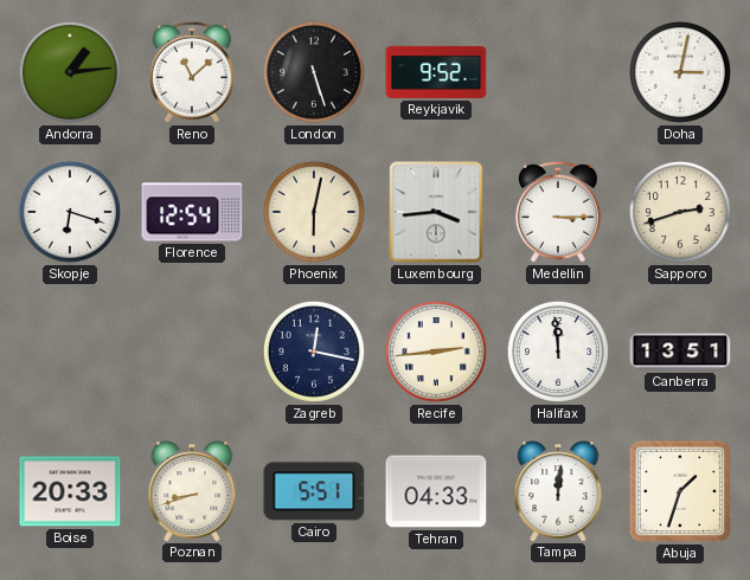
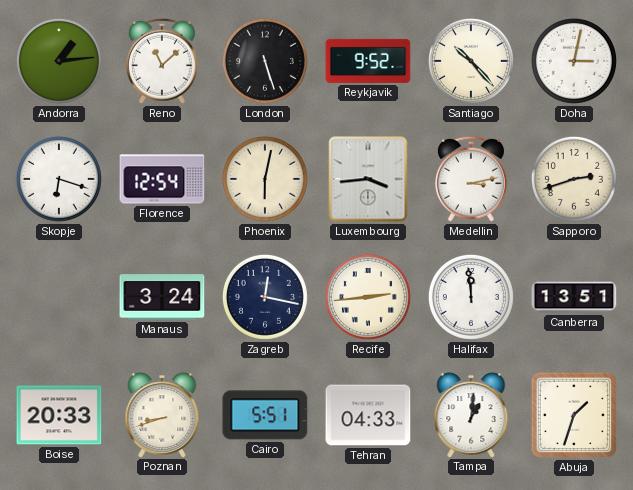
Santiago: none -> 10:23 (471, 61)
Medellin: 3:15 -> 3:13 (471, 179)
Manaus: none -> 3:24 (162, 297)
Tampa: 12:01 -> 1:01 (471, 415)
